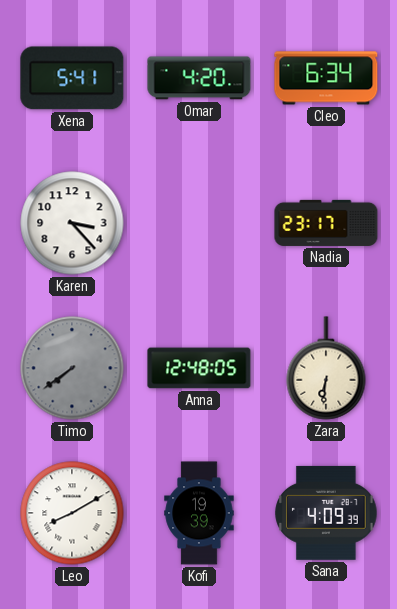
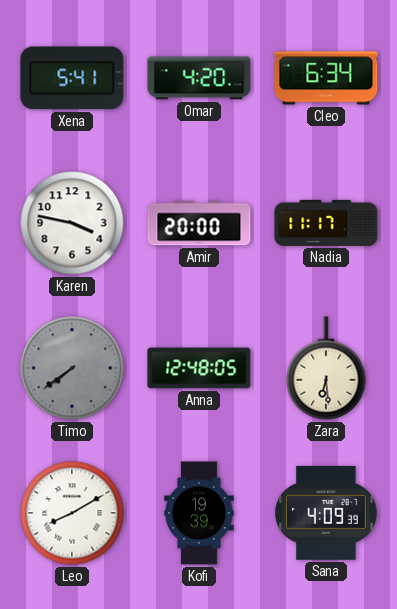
Karen: 3:23 -> 3:47 (72, 223)
Amir: none -> 20:00 (199, 223)
Nadia: 23:17 -> 11:17 (326, 223)
Zara: 6:31 -> 6:29 (326, 368)
